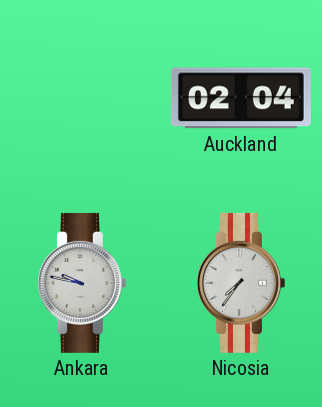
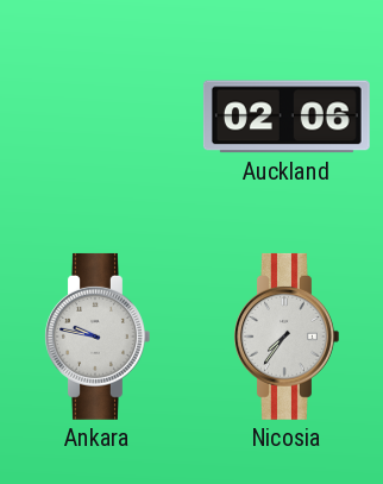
Auckland: 02:04 -> 02:06 (287, 117)
